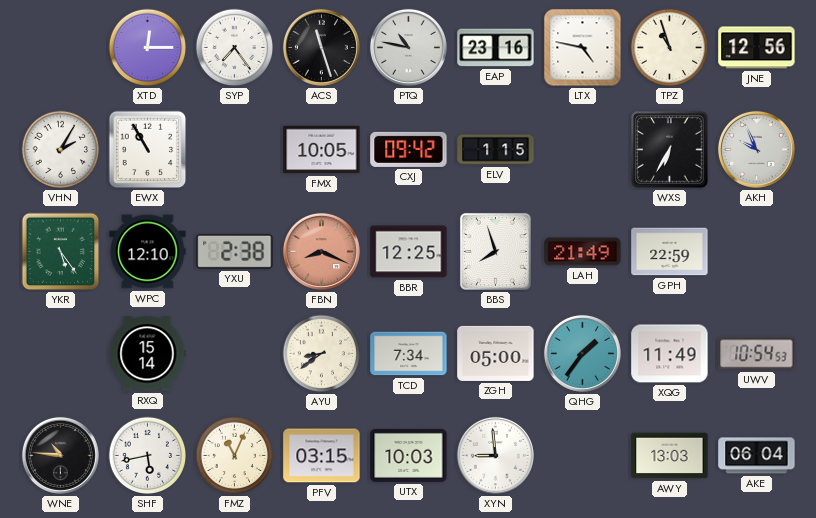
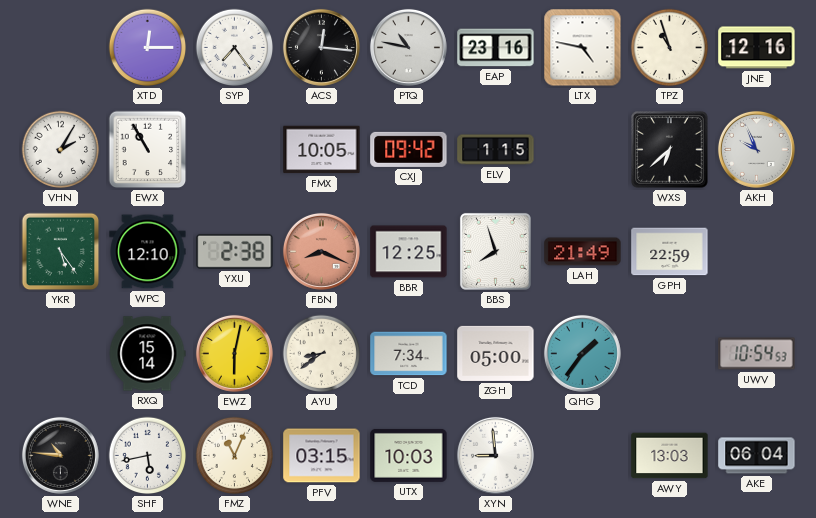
ACS: 11:27 -> 12:16 (321, 47)
JNE: 12:56 -> 12:16 (757, 48)
WXS: 6:35 -> 6:38 (670, 150)
EWZ: none -> 6:02 (234, 353)
XQG: 11:49 -> none (670, 354)
